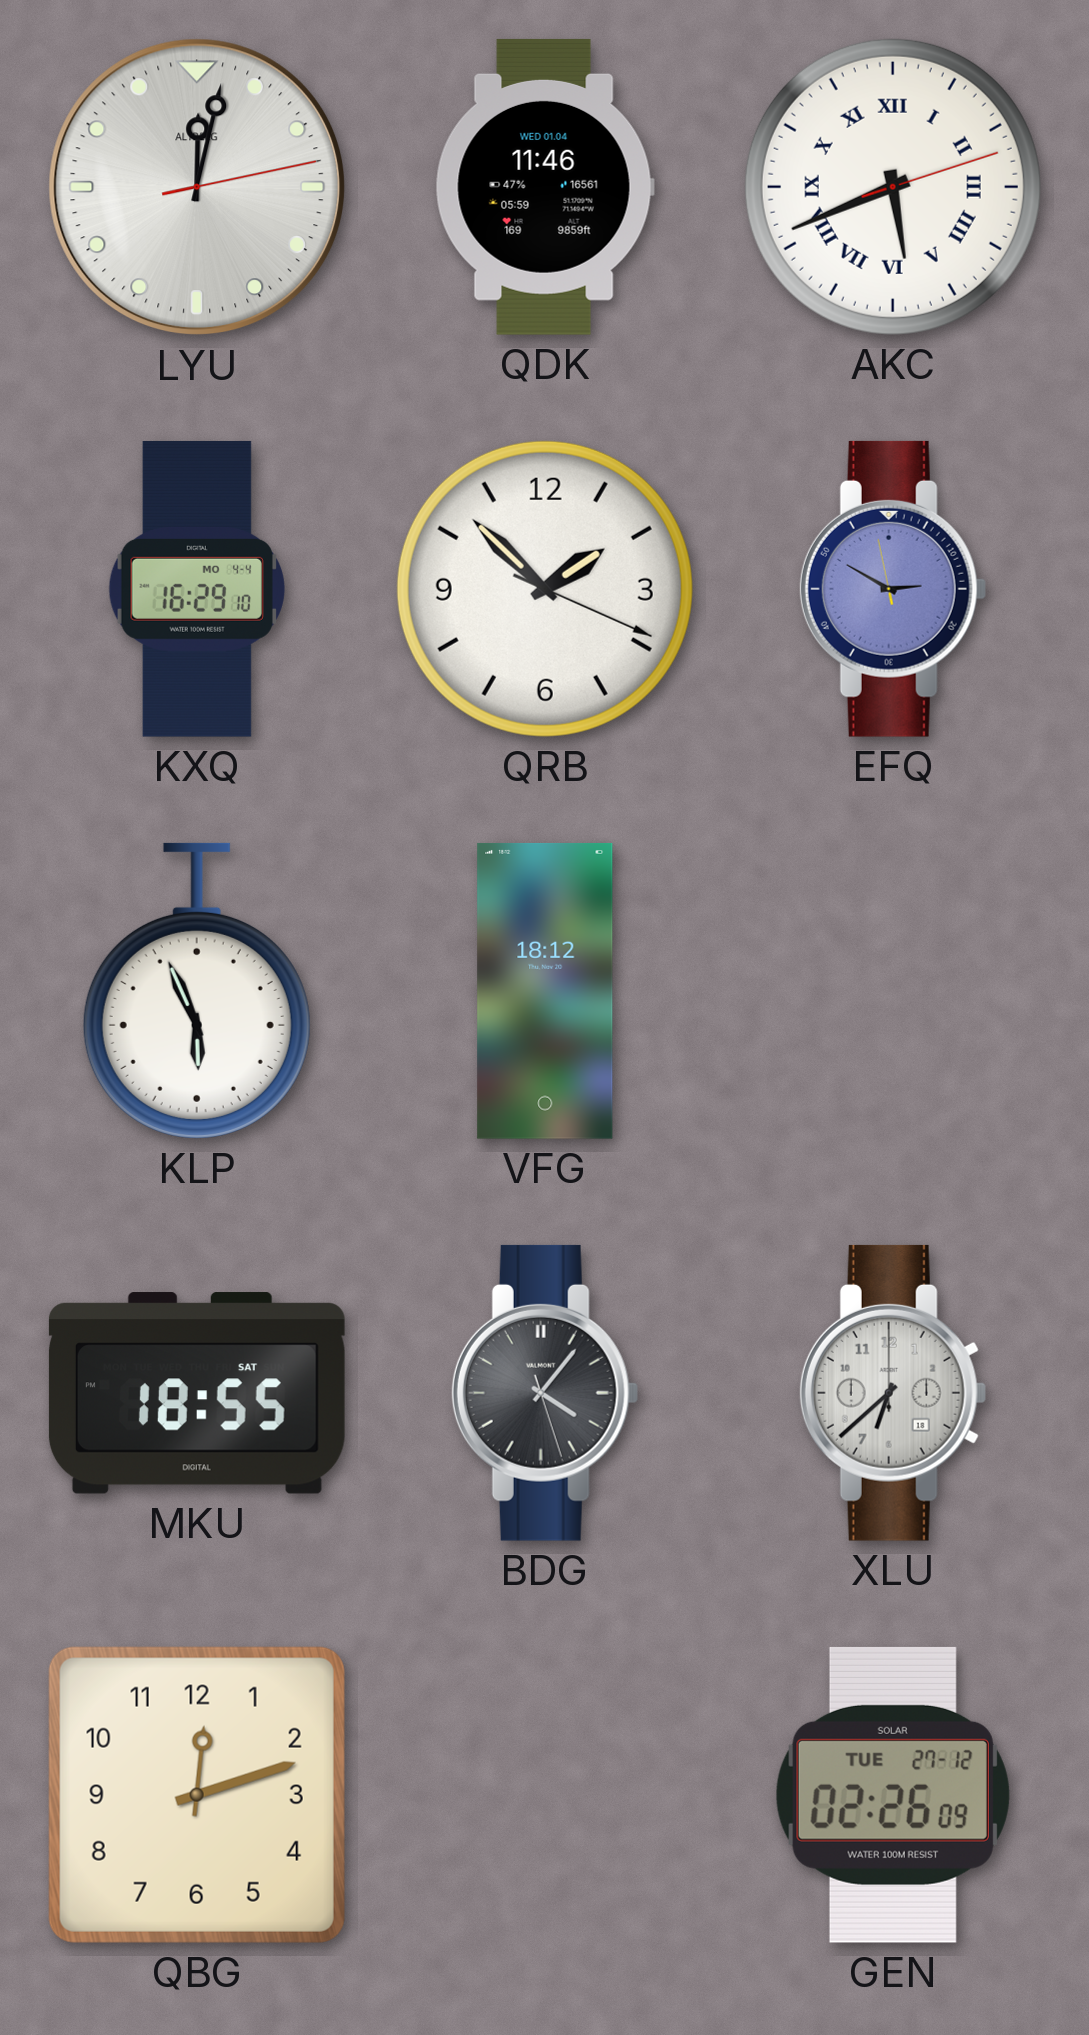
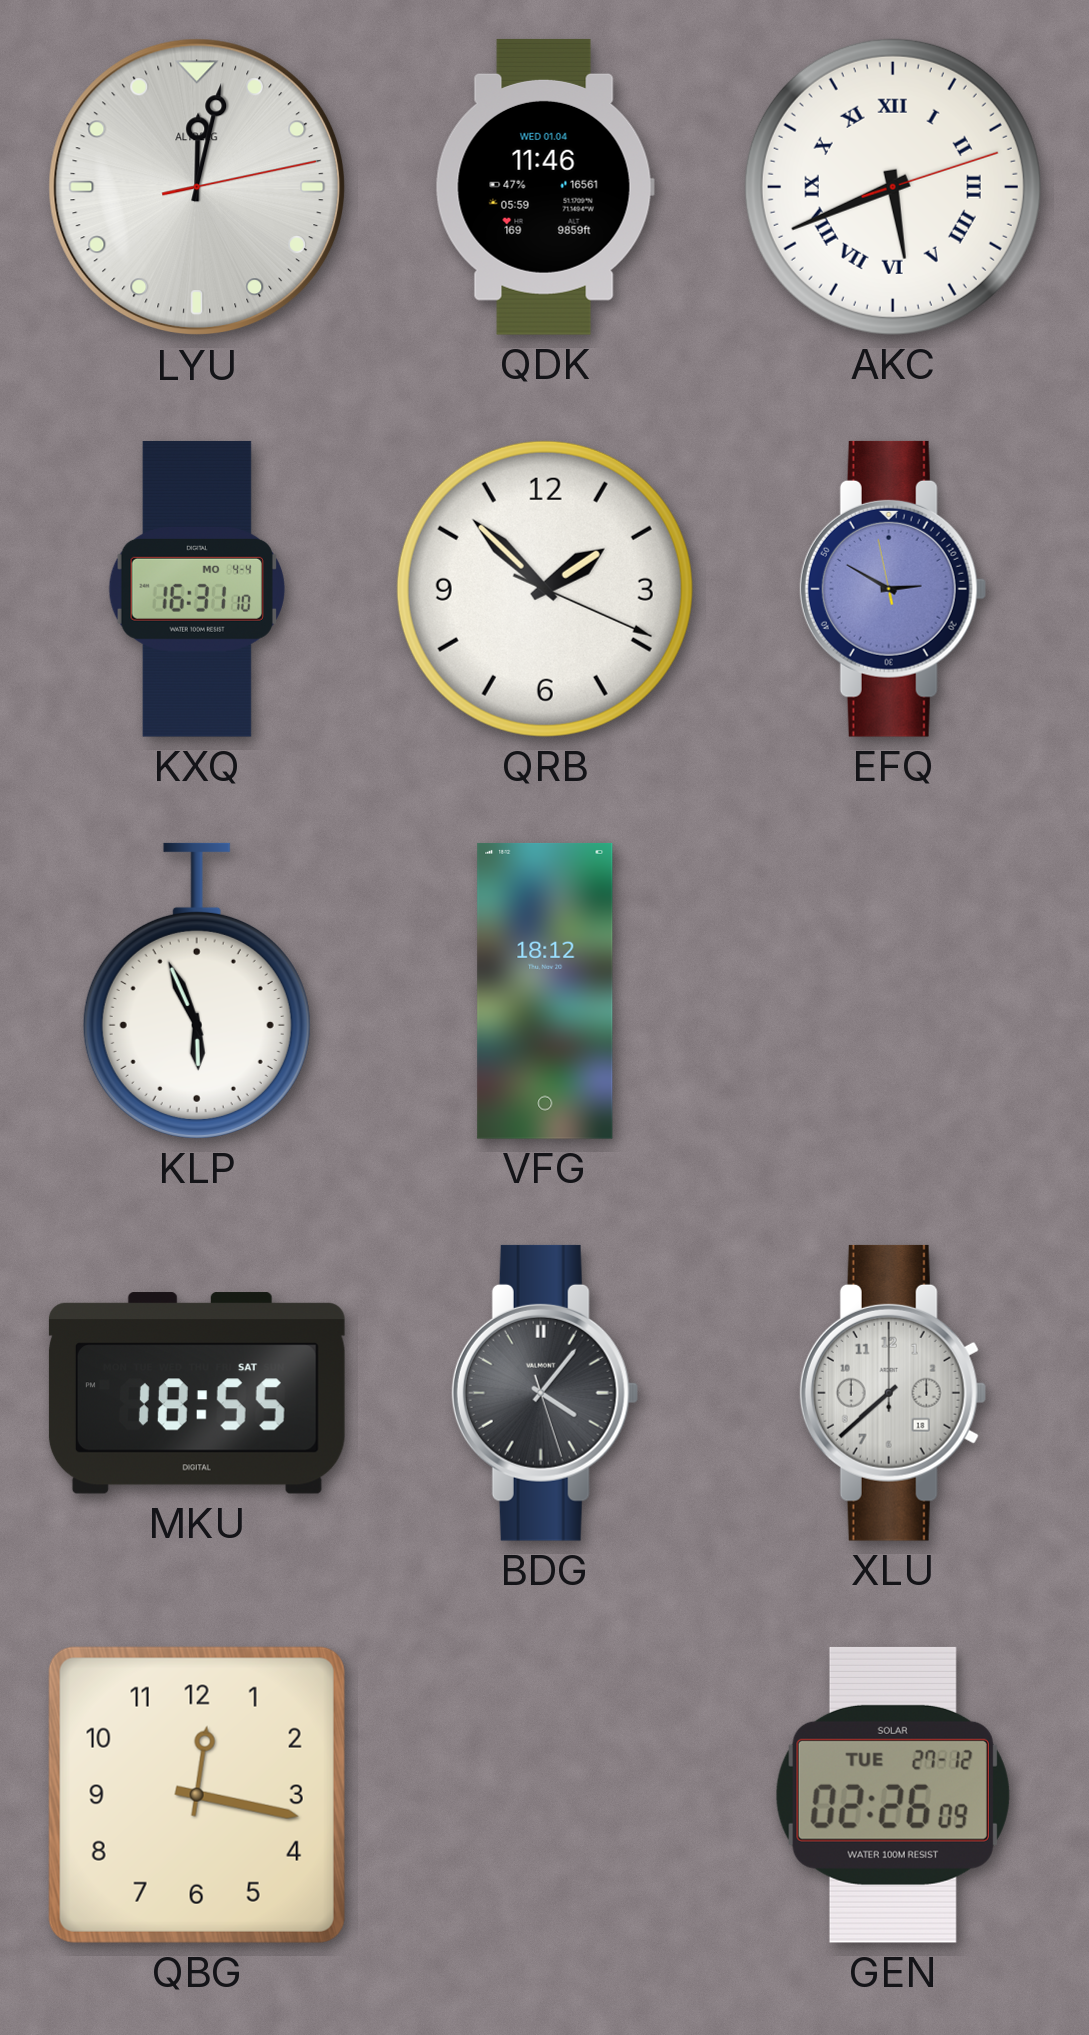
KXQ: 16:29 -> 16:31 (197, 589)
XLU: 6:38 -> 7:38 (893, 1393)
QBG: 12:12 -> 12:17 (197, 1795)
